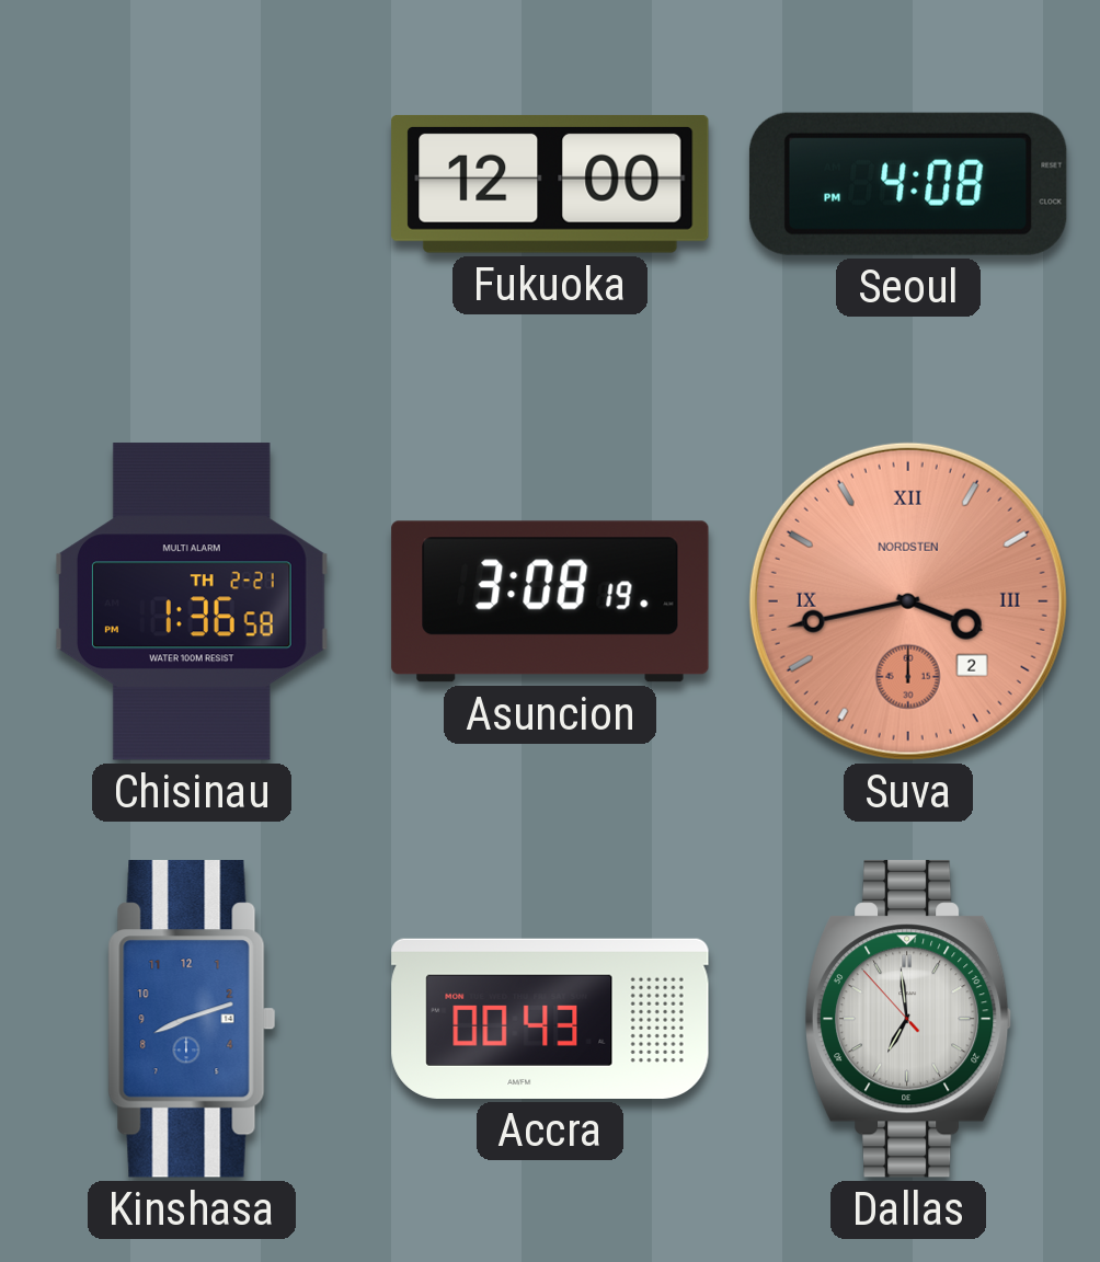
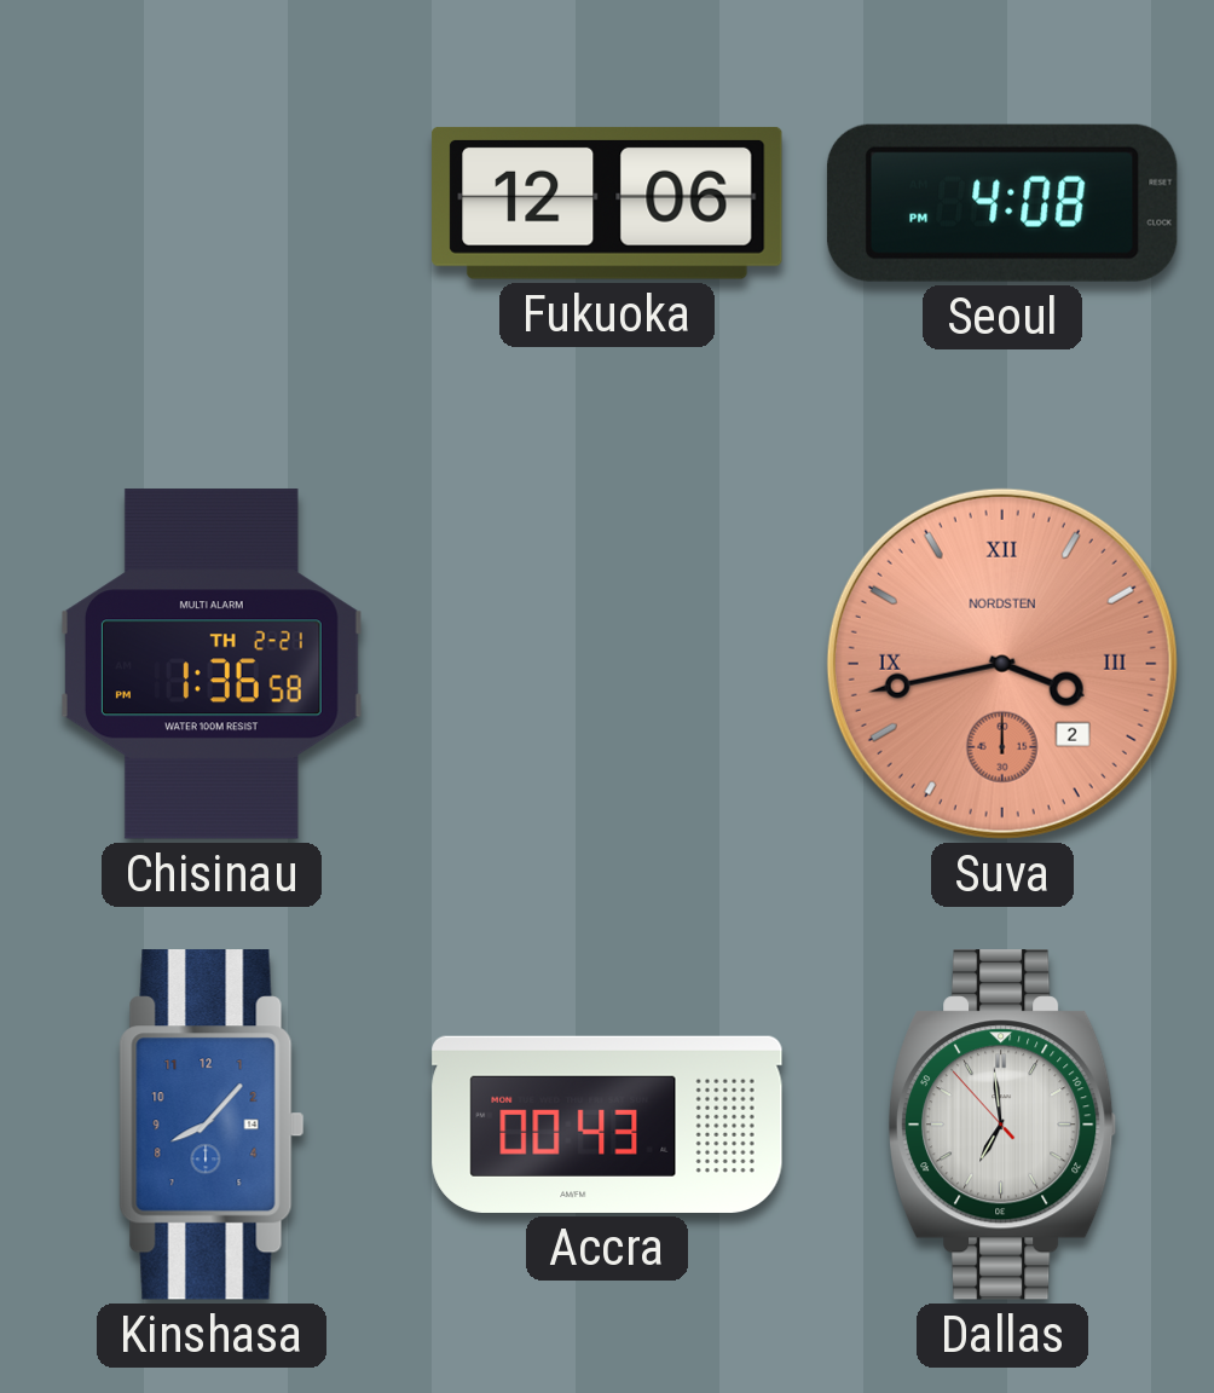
Fukuoka: 12:00 -> 12:06 (607, 203)
Asuncion: 3:08 -> none (550, 601)
Kinshasa: 8:12 -> 8:07 (212, 1125)
